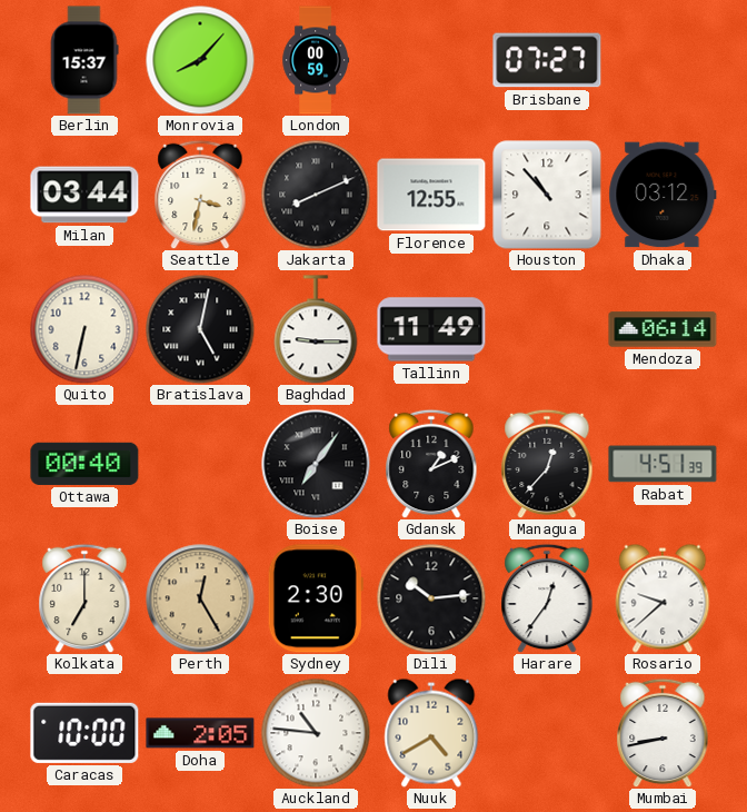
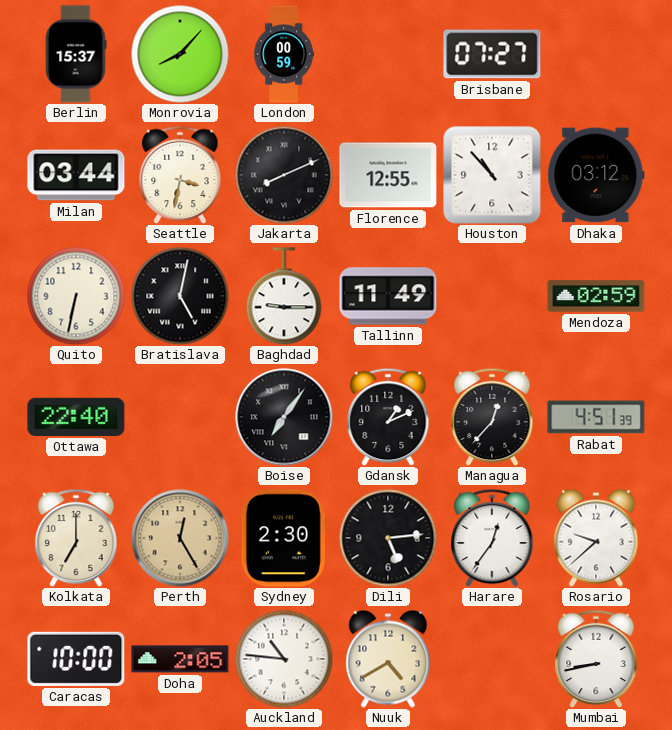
Mendoza: 06:14 -> 02:59 (596, 296)
Ottawa: 00:40 -> 22:40 (76, 417)
Dili: 10:14 -> 5:14 (388, 538)
